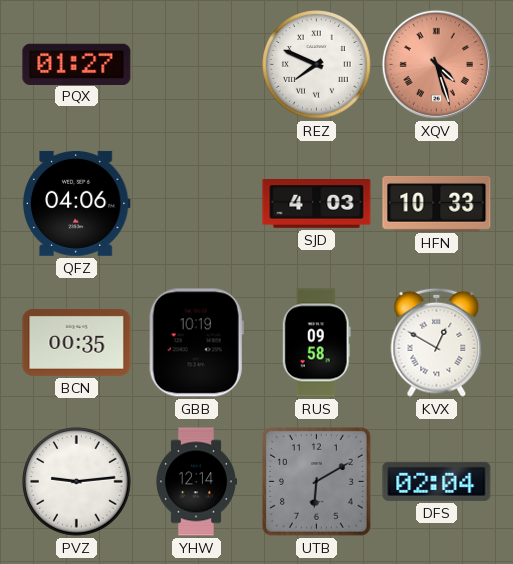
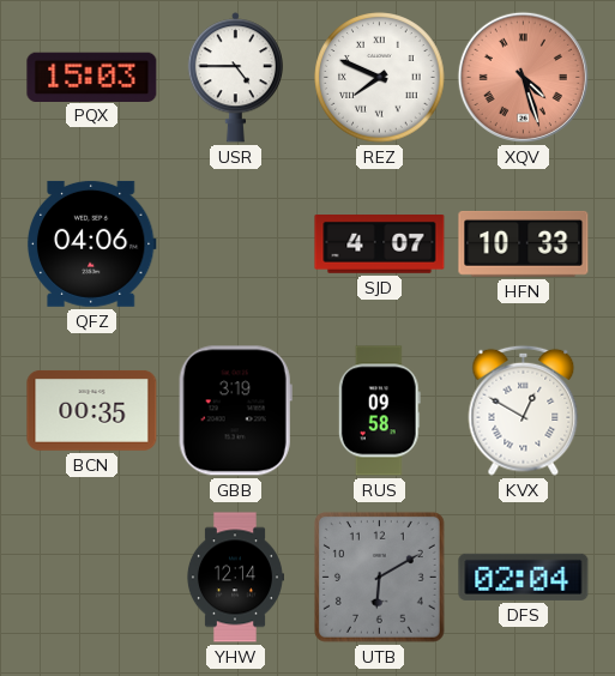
PQX: 01:27 -> 15:03 (92, 77)
USR: none -> 4:45 (235, 78)
SJD: 4:03 -> 4:07 (380, 245)
GBB: 10:19 -> 3:19 (235, 411)
PVZ: 9:14 -> none (77, 482)
